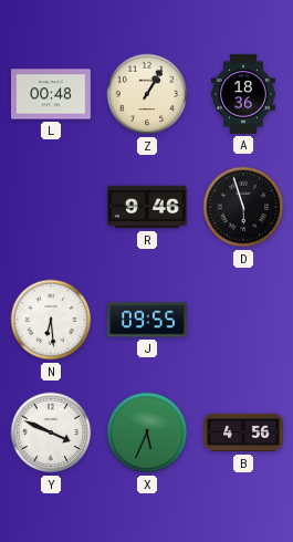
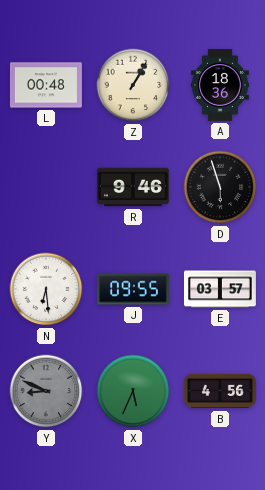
E: none -> 03:57 (220, 289)
Y: 3:49 -> 8:49 (46, 391)
Y dial: white -> grey (46, 391)
